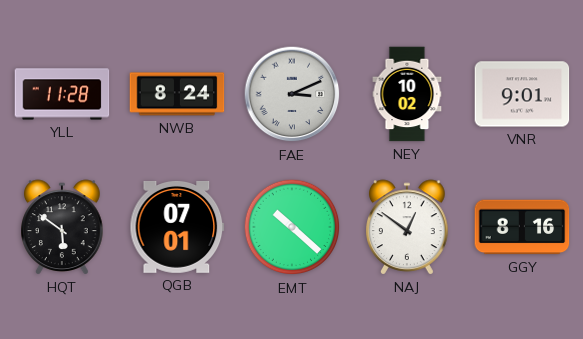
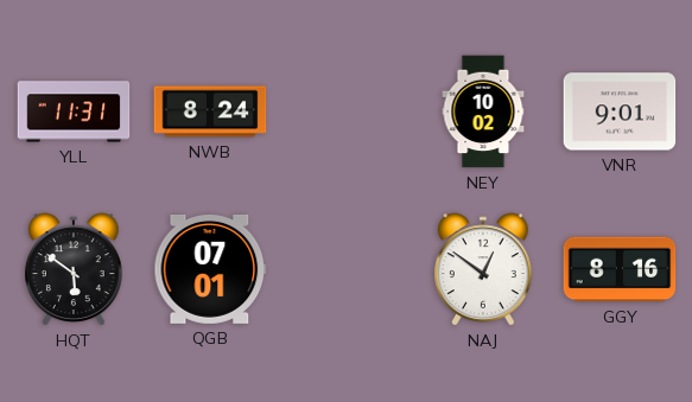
YLL: 11:28 -> 11:31 (74, 111)
FAE: 3:11 -> none (292, 94)
EMT: 10:22 -> none (292, 227)
